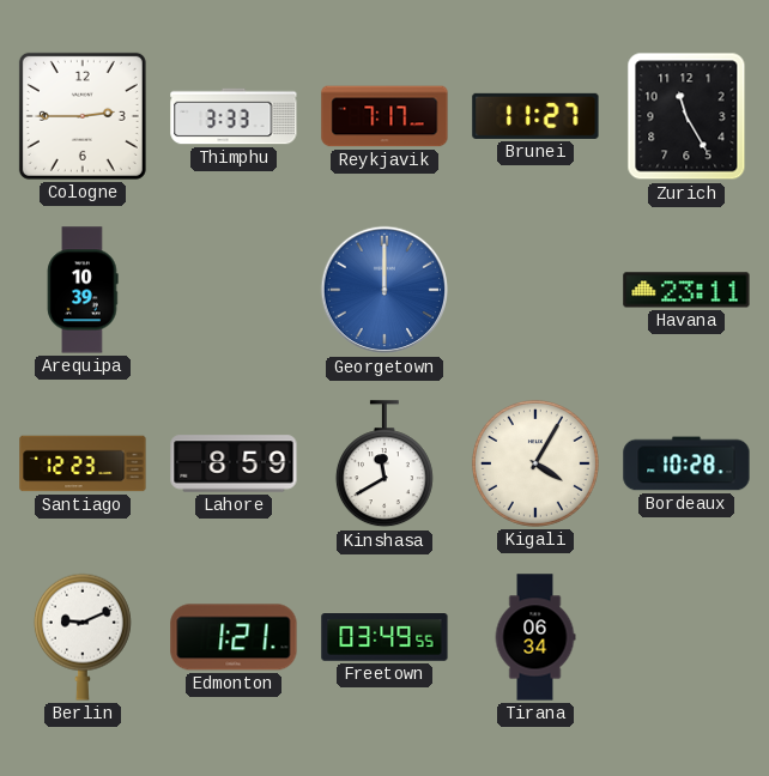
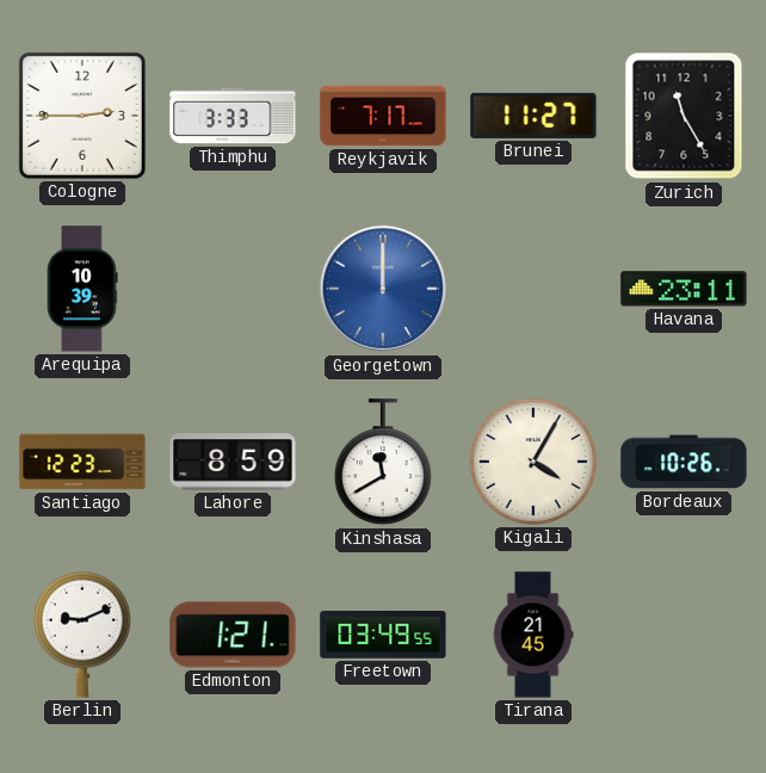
Bordeaux: 10:28 -> 10:26 (684, 462)
Tirana: 06:34 -> 21:45 (533, 635)
